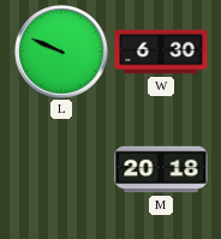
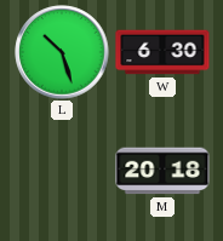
L: 9:49 -> 10:27 (62, 52)
